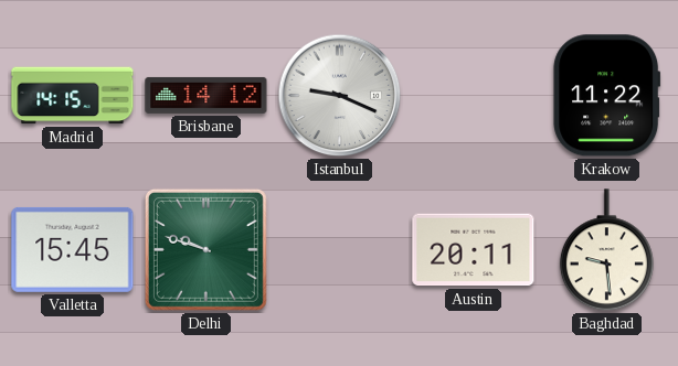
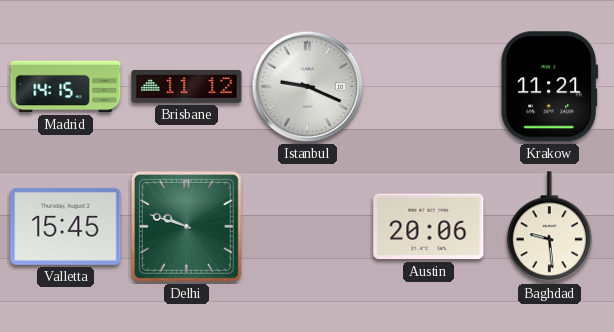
Brisbane: 14:12 -> 11:12 (187, 86)
Krakow: 11:22 -> 11:21 (550, 87)
Austin: 20:11 -> 20:06 (429, 227)
